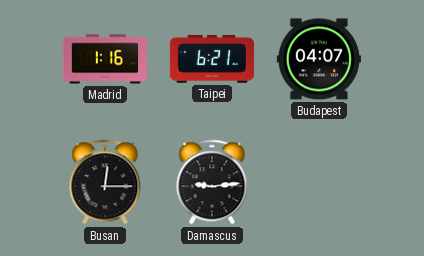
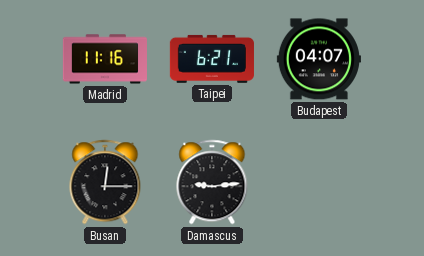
Madrid: 1:16 -> 11:16 (105, 59)
